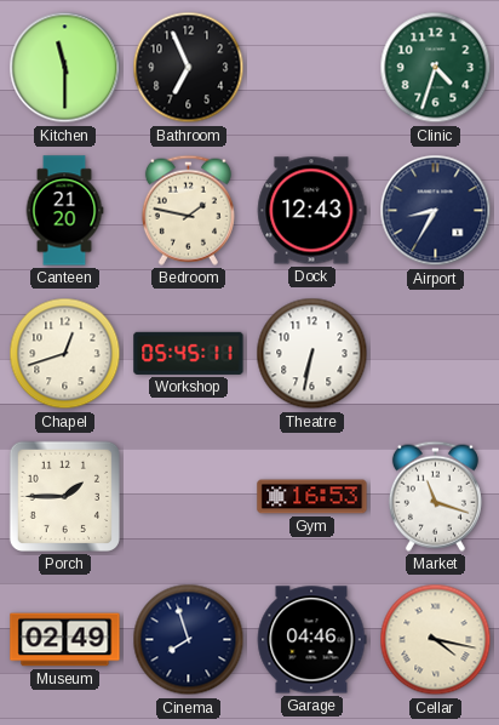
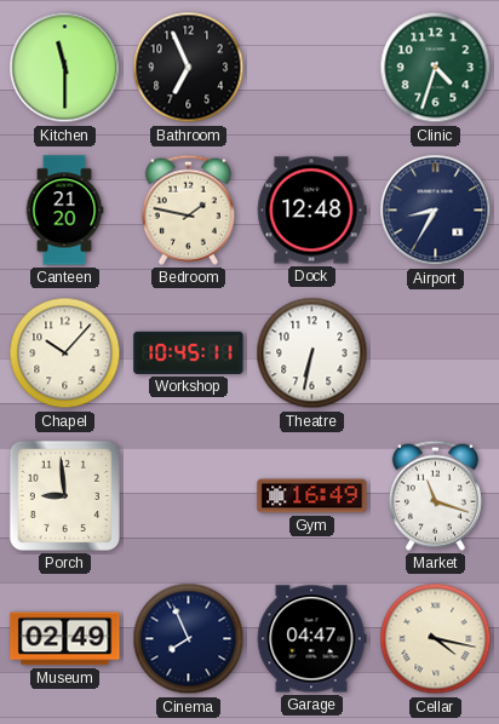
Dock: 12:43 -> 12:48 (311, 211)
Chapel: 12:42 -> 10:07 (65, 354)
Workshop: 05:45 -> 10:45 (189, 352)
Porch: 1:45 -> 8:59 (64, 495)
Gym: 16:53 -> 16:49 (312, 496)
Cinema: 7:57 -> 7:56 (189, 639)
Garage: 04:46 -> 04:47 (311, 639)
